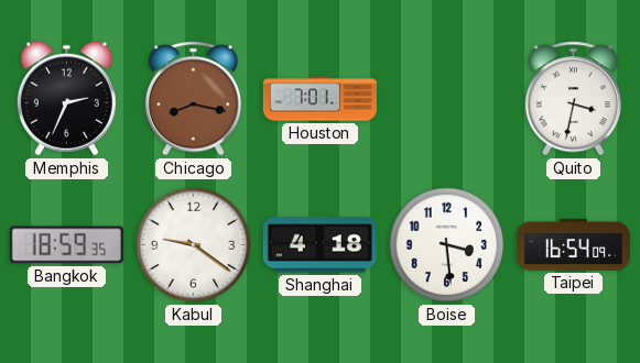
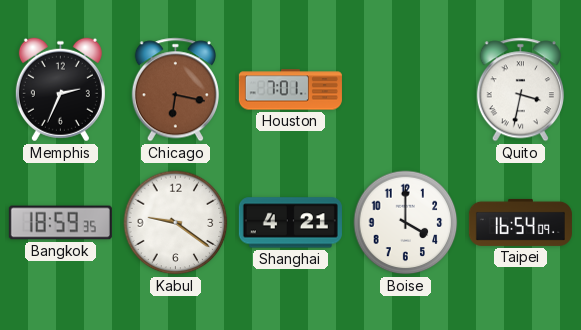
Chicago: 8:17 -> 6:17 (175, 90)
Shanghai: 4:18 -> 4:21 (290, 223)
Boise: 3:29 -> 4:00 (406, 223)
